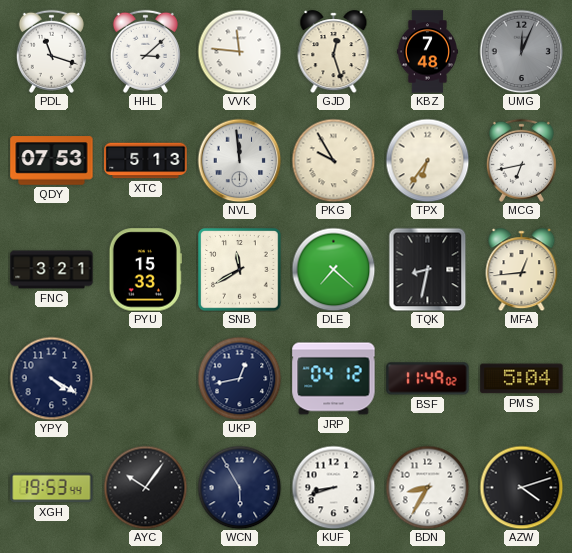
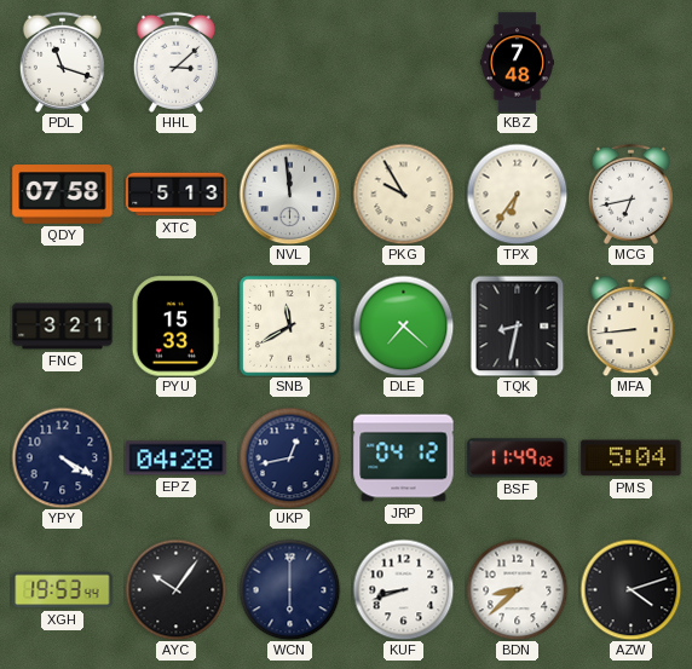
VVK: 11:46 -> none (239, 51)
GJD: 12:27 -> none (334, 52)
UMG: 12:04 -> none (521, 51)
QDY: 07:53 -> 07:58 (63, 195)
MFA: 12:44 -> 8:44 (632, 327)
EPZ: none -> 04:28 (177, 459)
WCN: 5:55 -> 6:00 (289, 589)
BDN: 8:35 -> 8:38 (517, 589)
